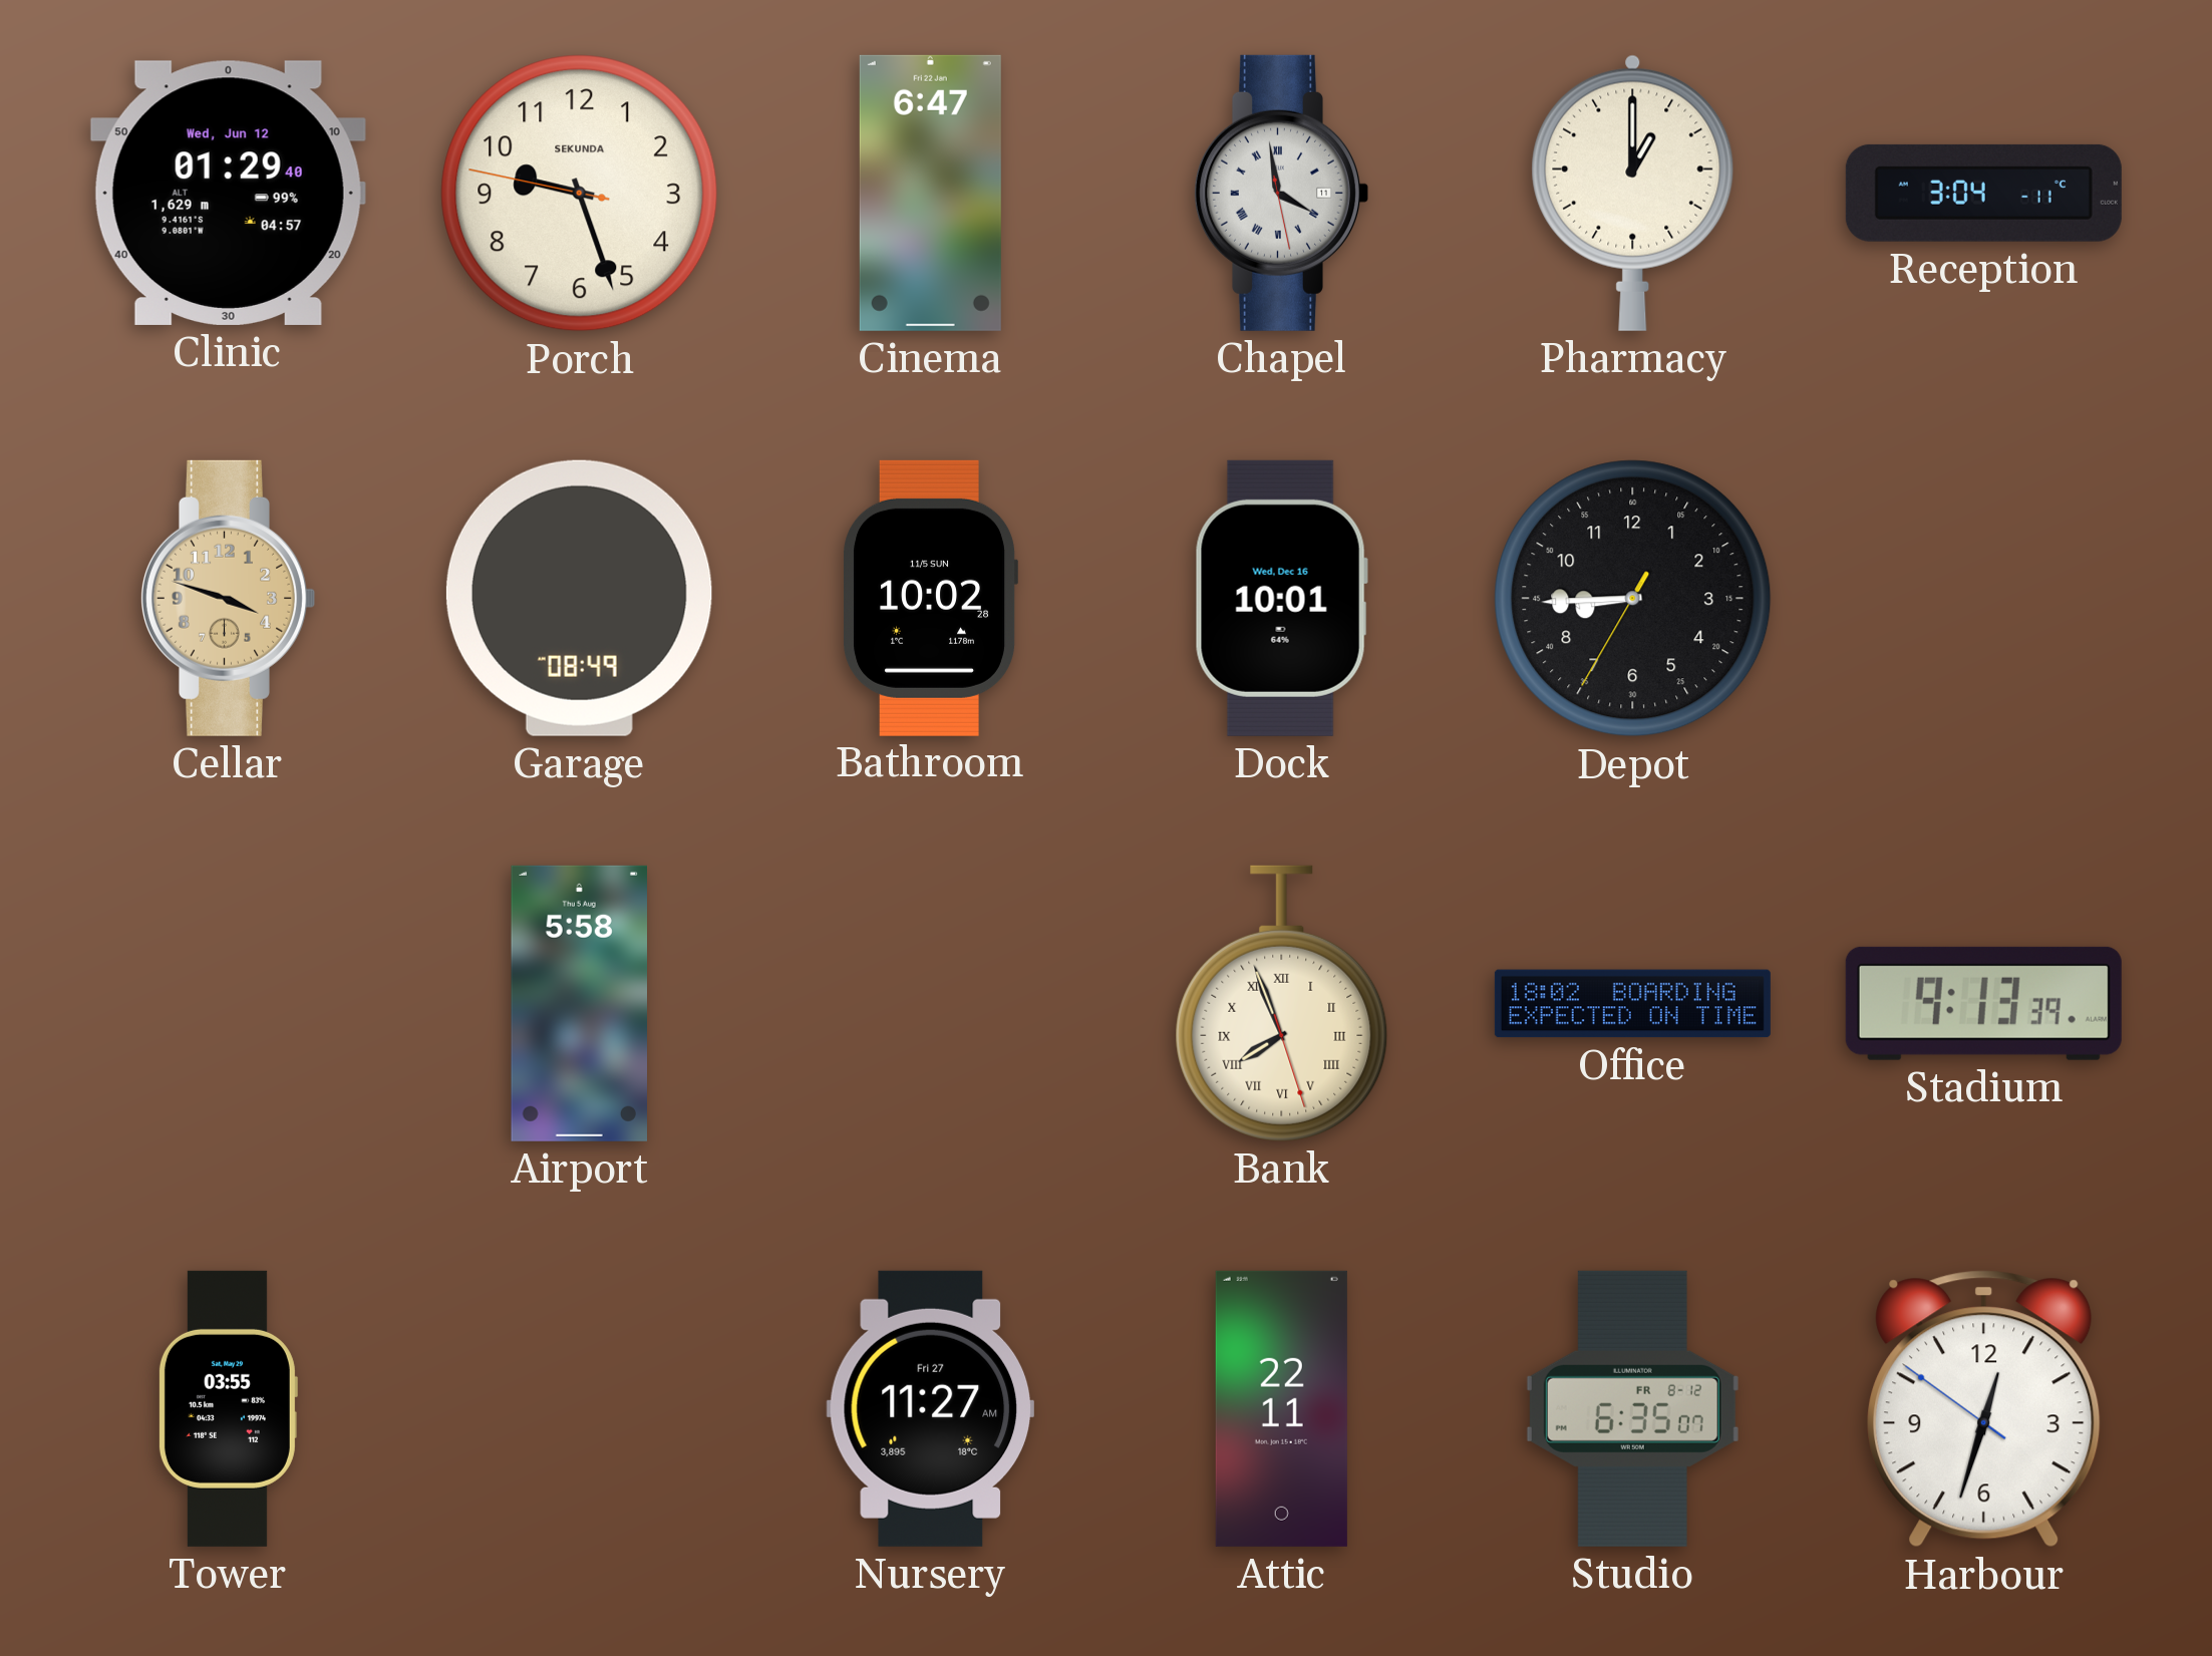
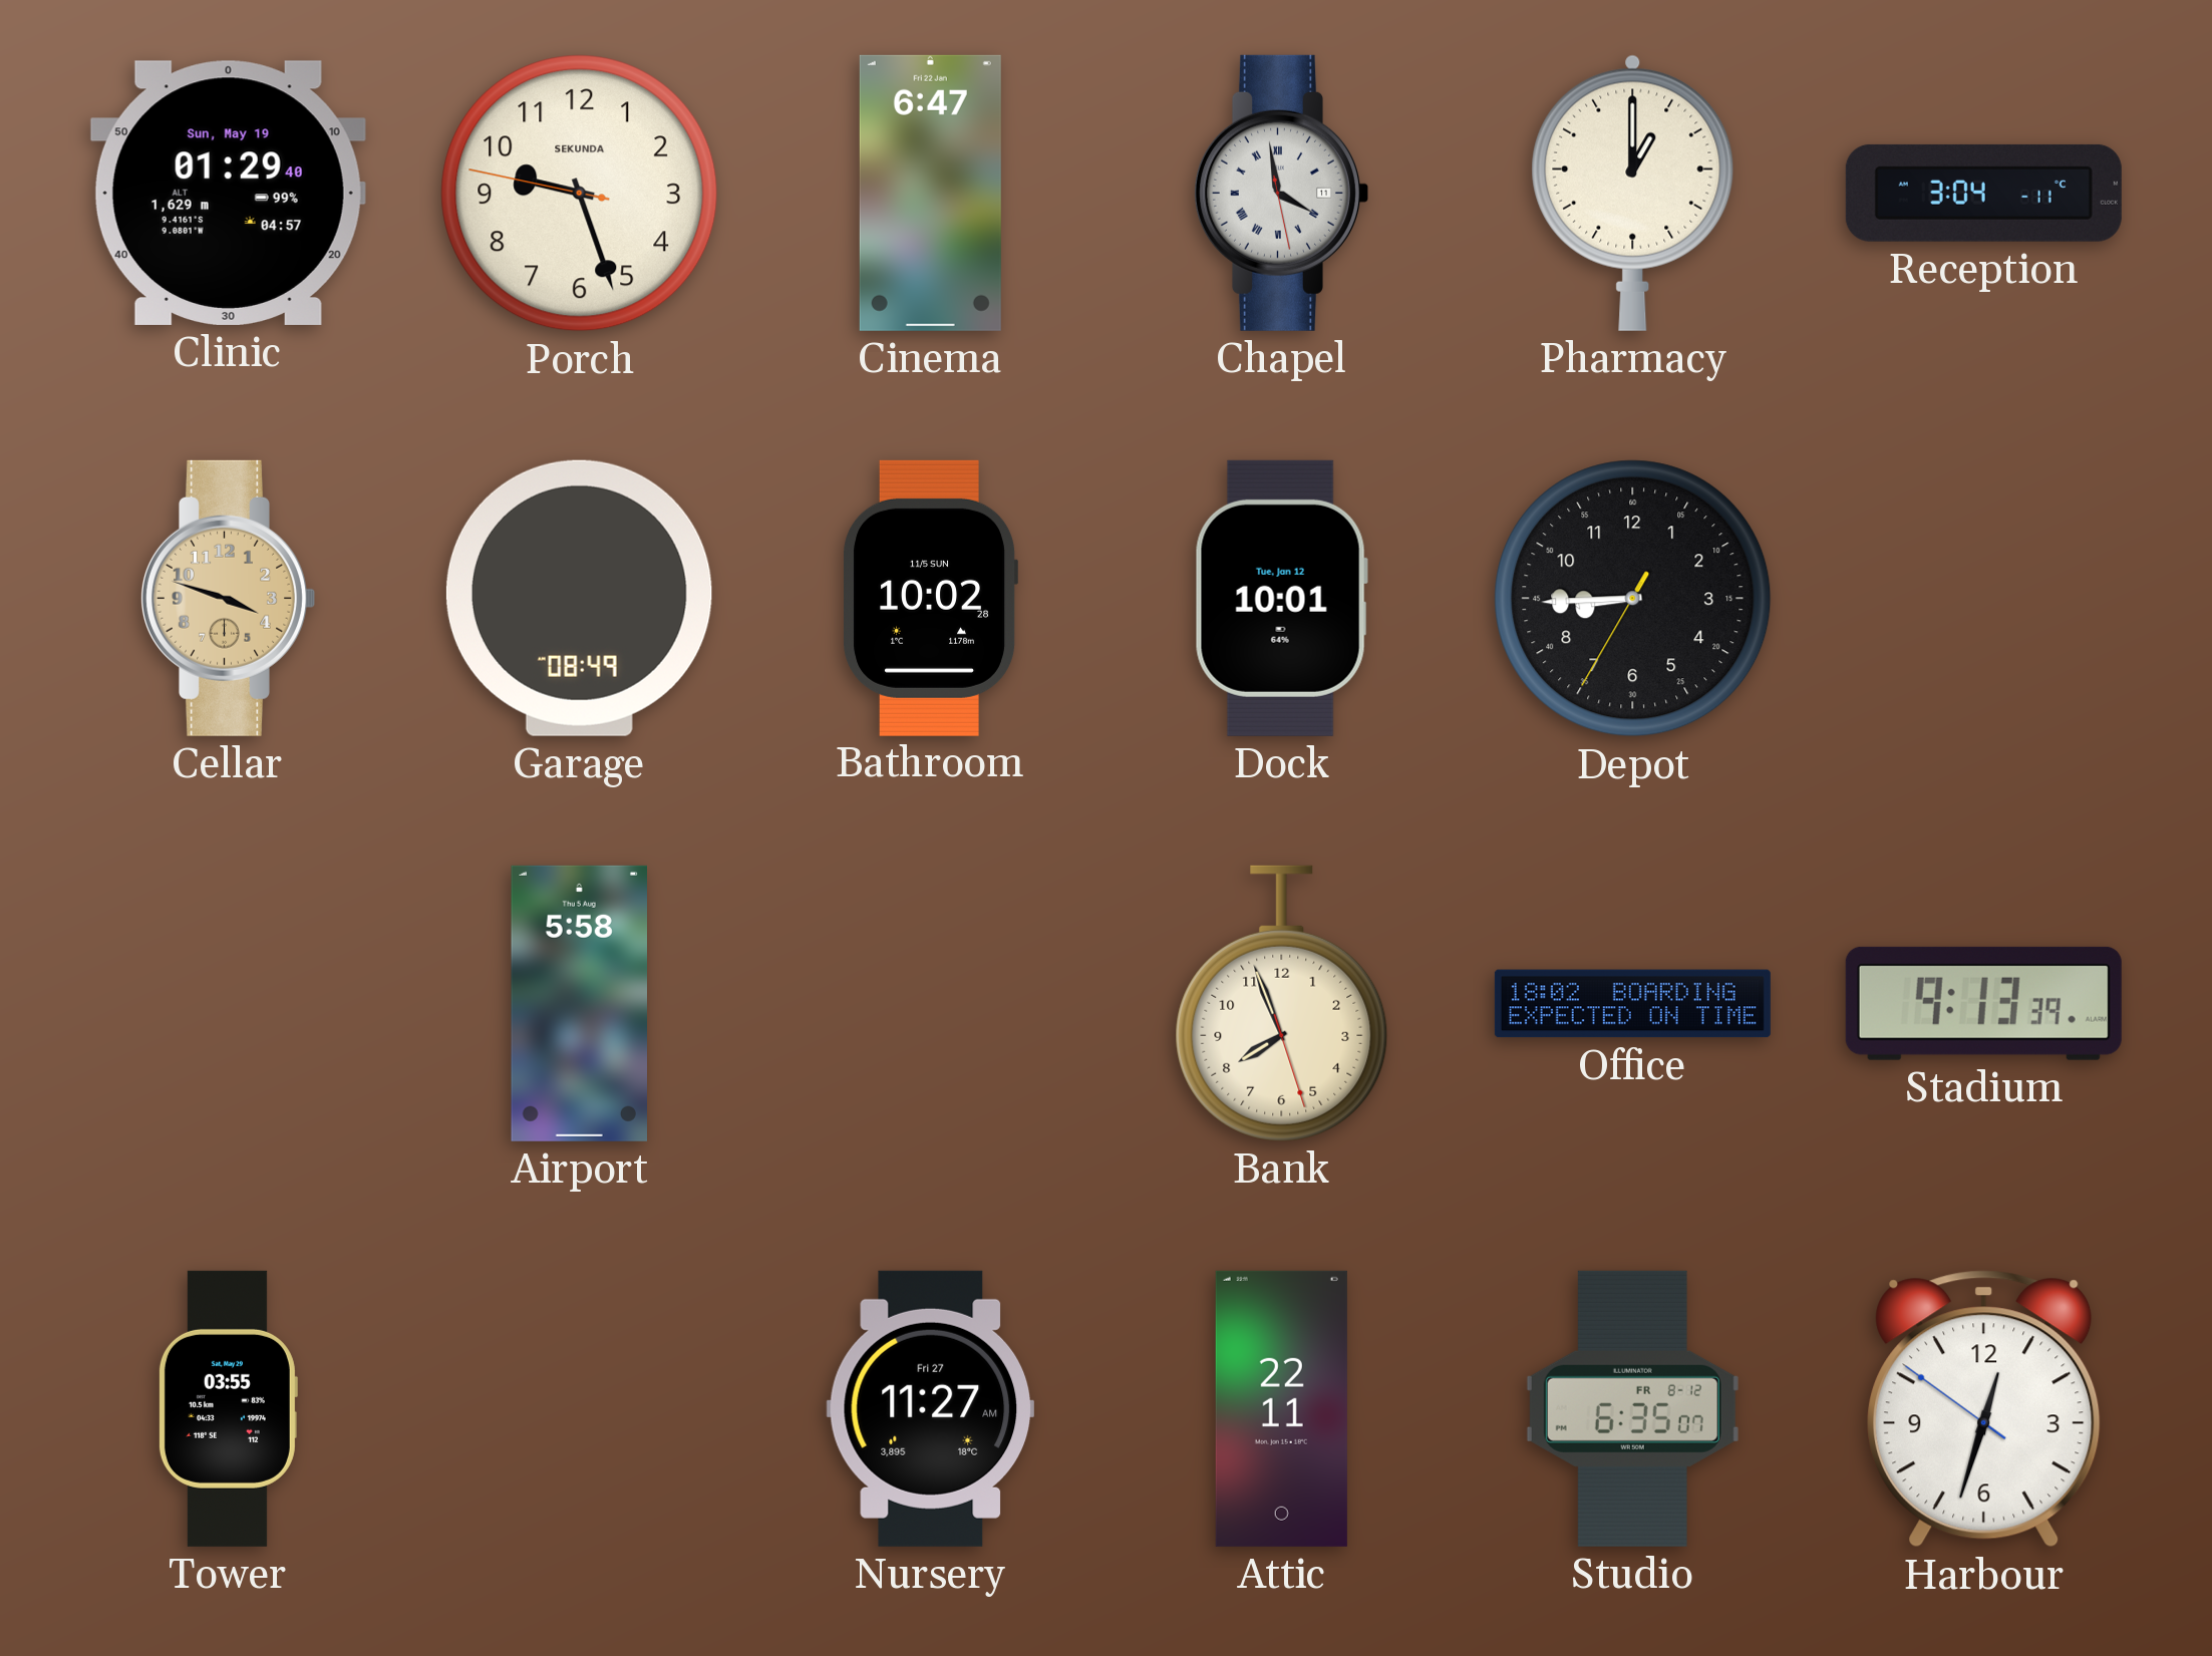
Clinic date: Wed, Jun 12 -> Sun, May 19 (228, 193)
Dock date: Wed, Dec 16 -> Tue, Jan 12 (1281, 598)
Bank numerals: Roman -> Arabic (1282, 1003)
